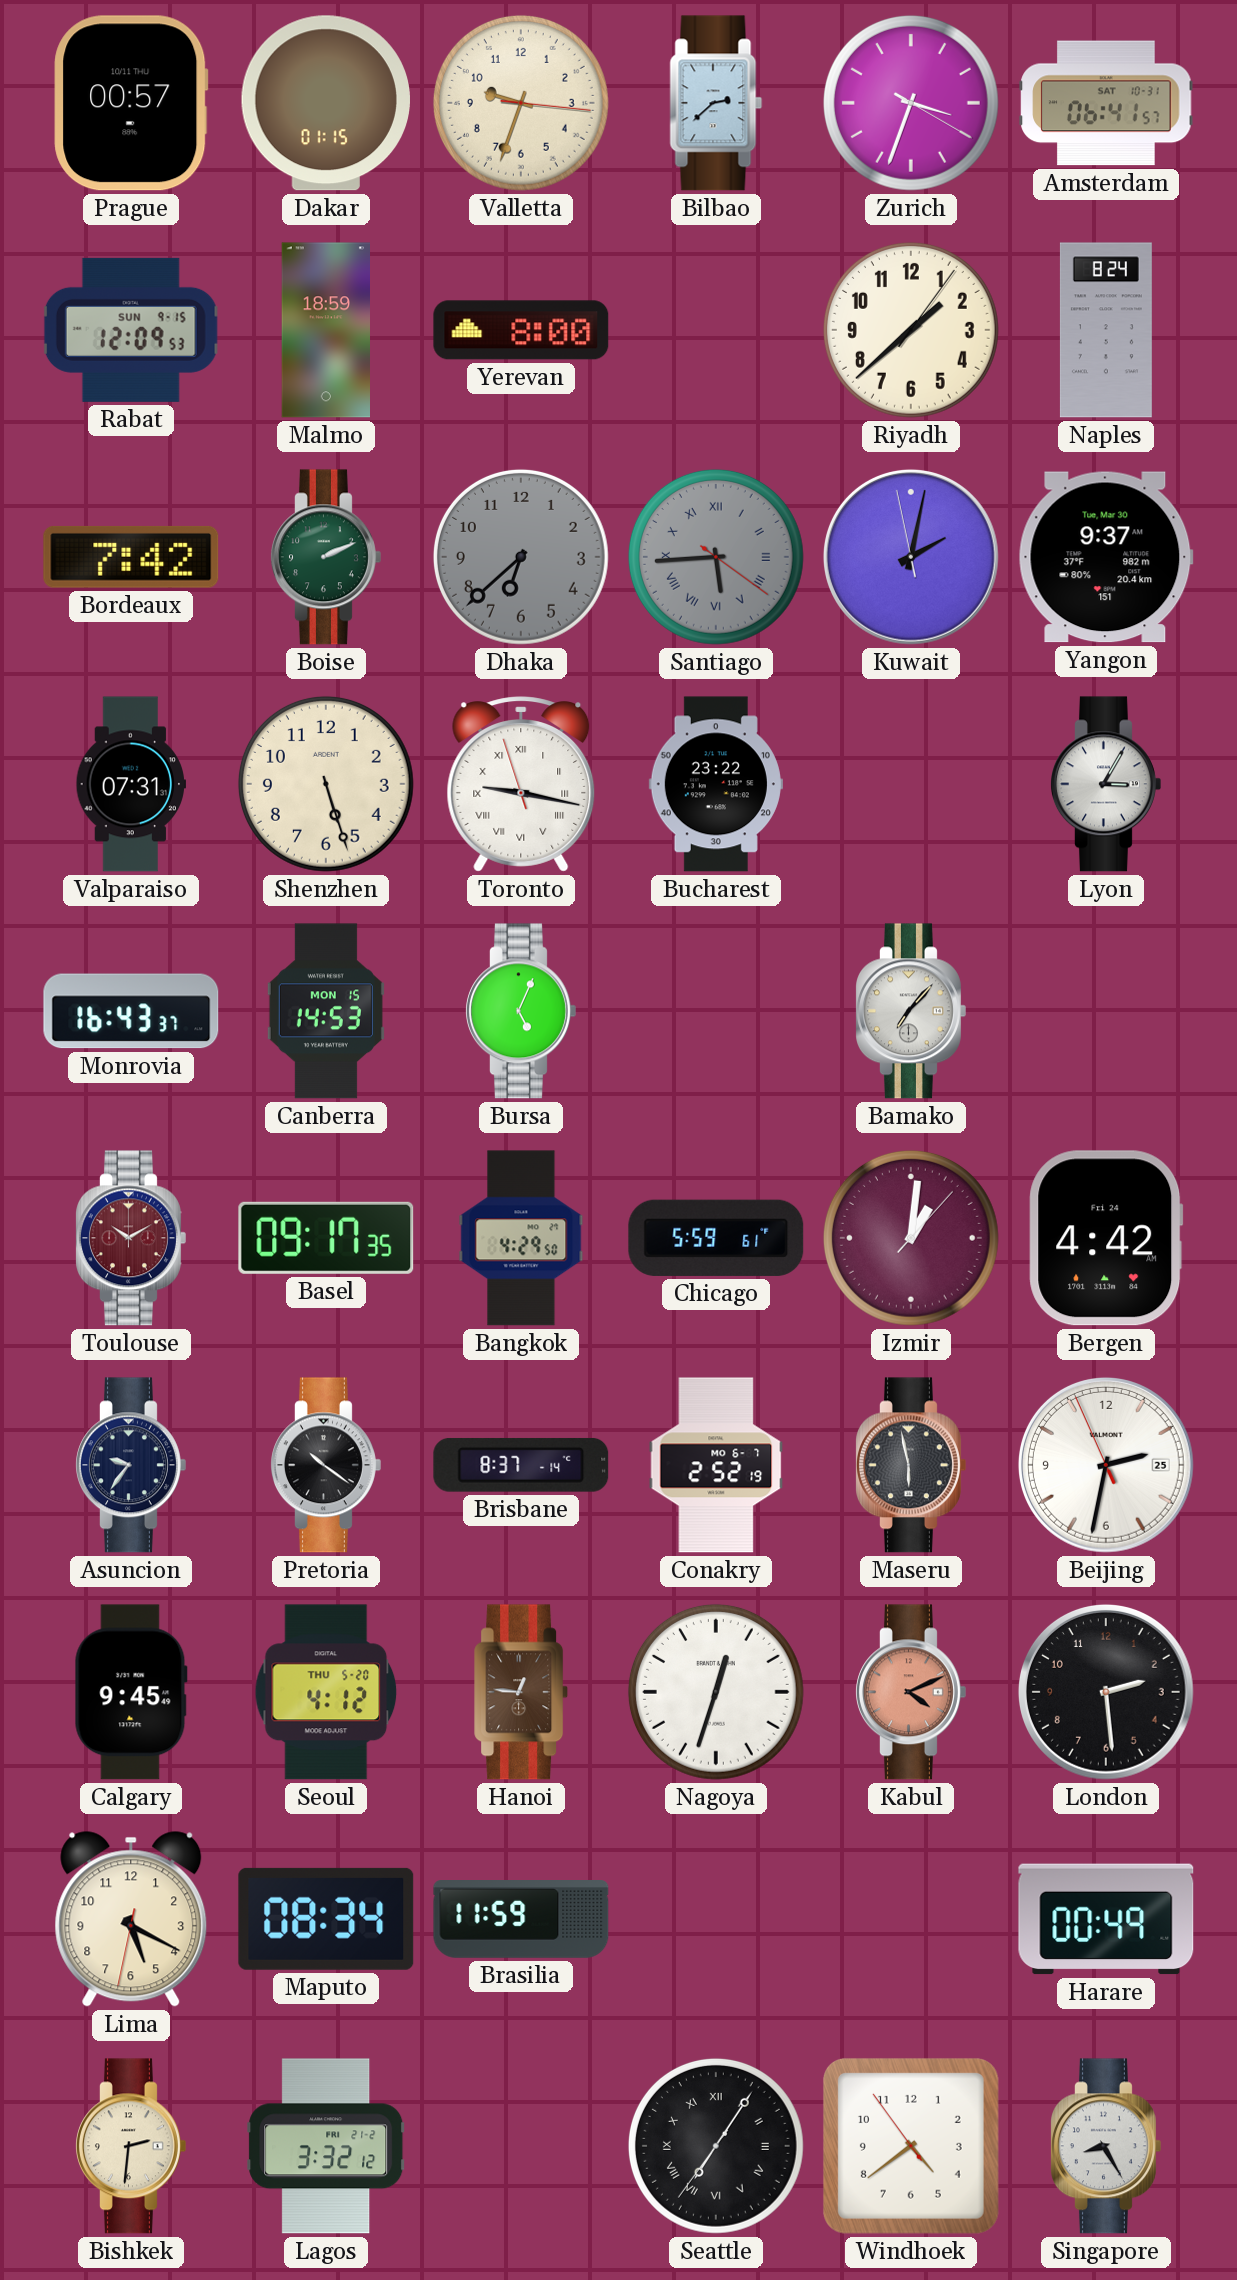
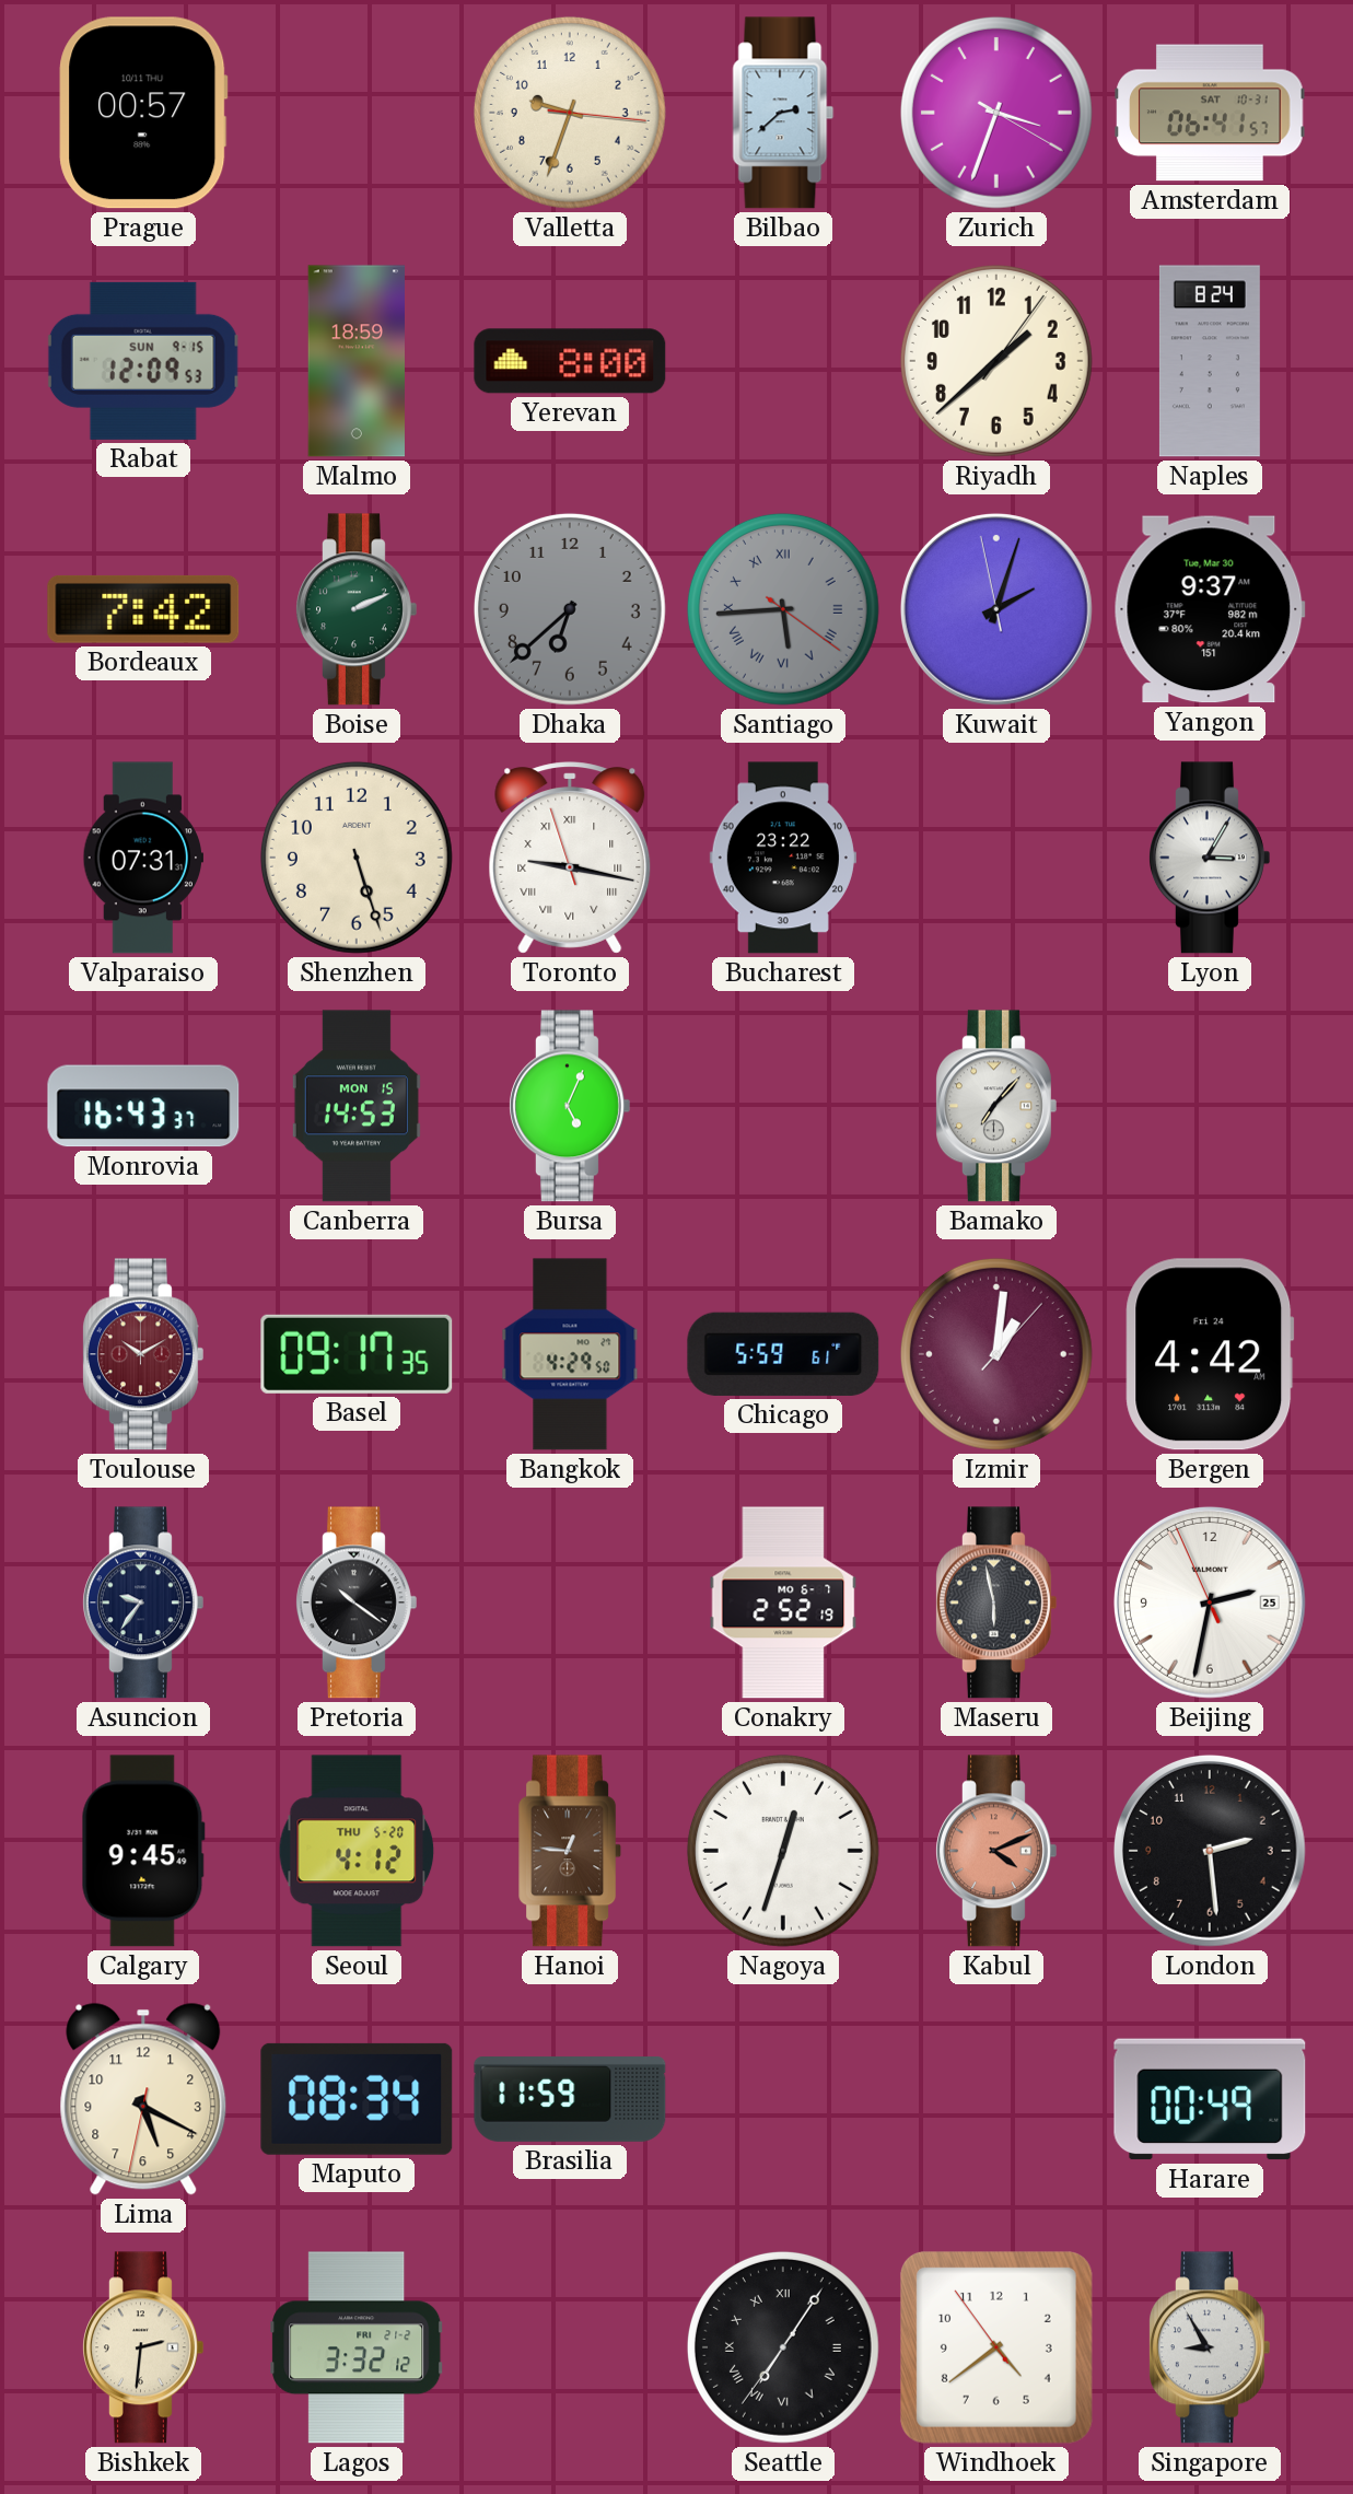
Dakar: 01:15 -> none (326, 103)
Kuwait: 2:01 -> 2:02 (996, 609)
Brisbane: 8:37 -> none (521, 1465)
Singapore: 8:25 -> 8:55 (1210, 2347)
